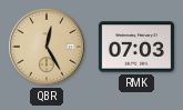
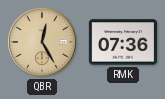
RMK: 07:03 -> 07:36 (122, 42)
